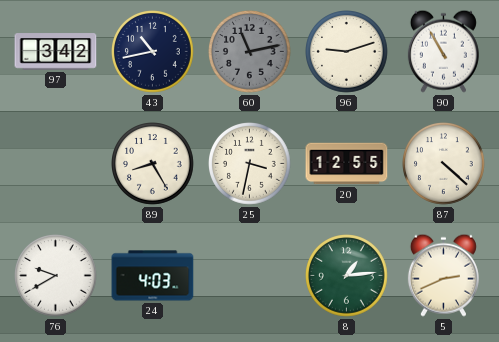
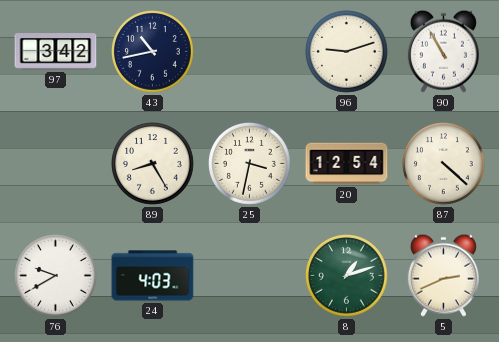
60: 11:13 -> none (250, 52)
20: 12:55 -> 12:54 (347, 164)
8: 1:14 -> 1:12 (347, 276)
